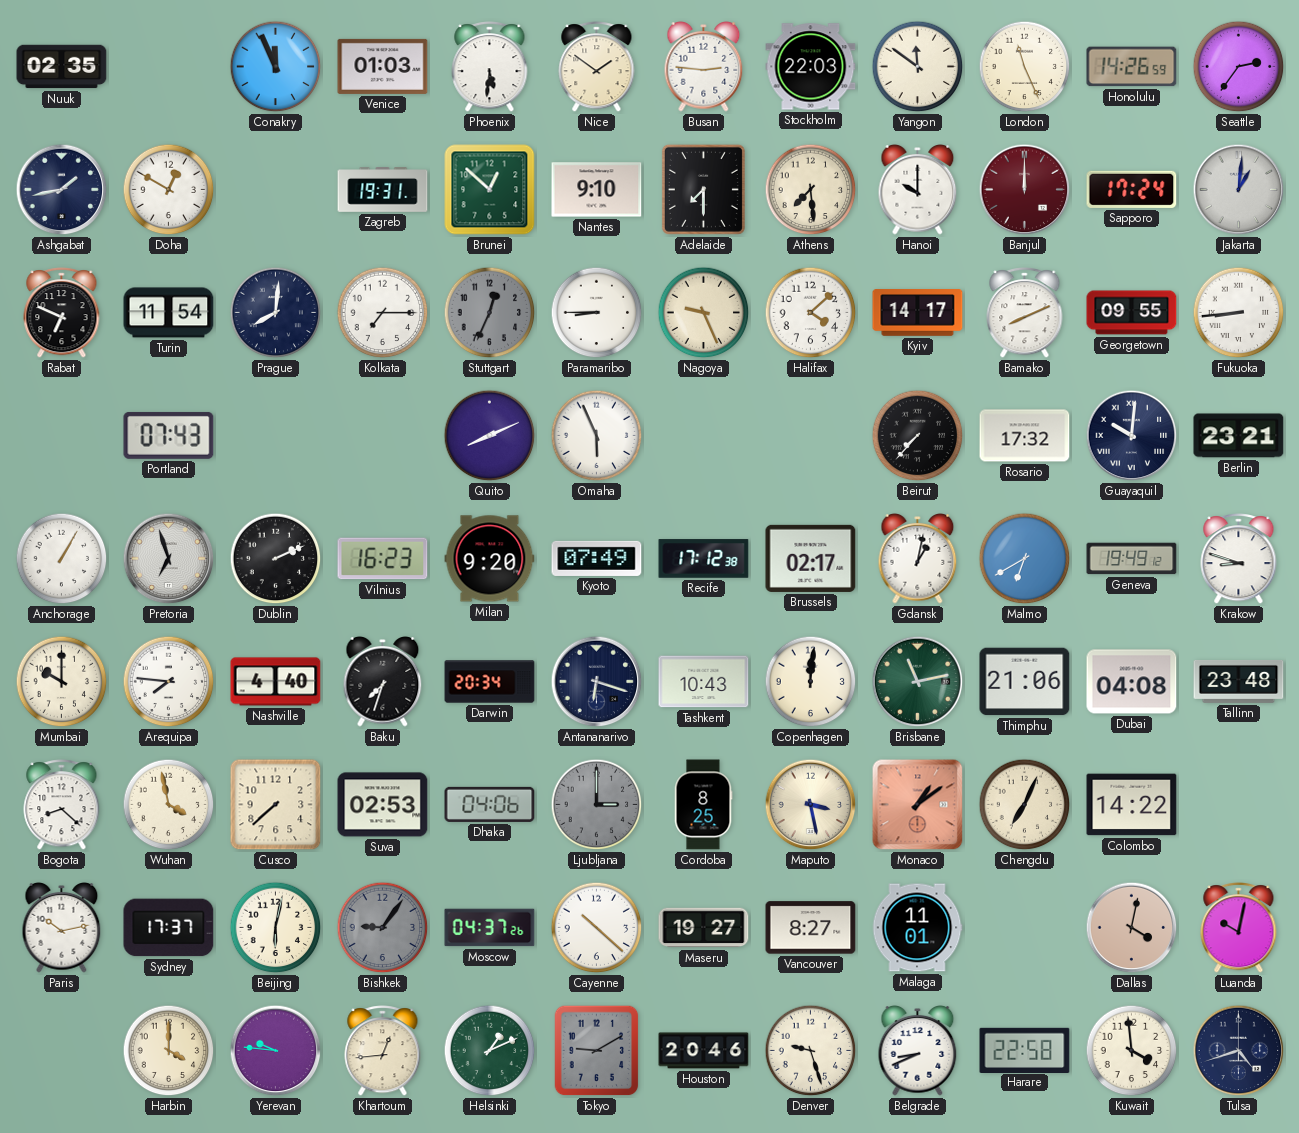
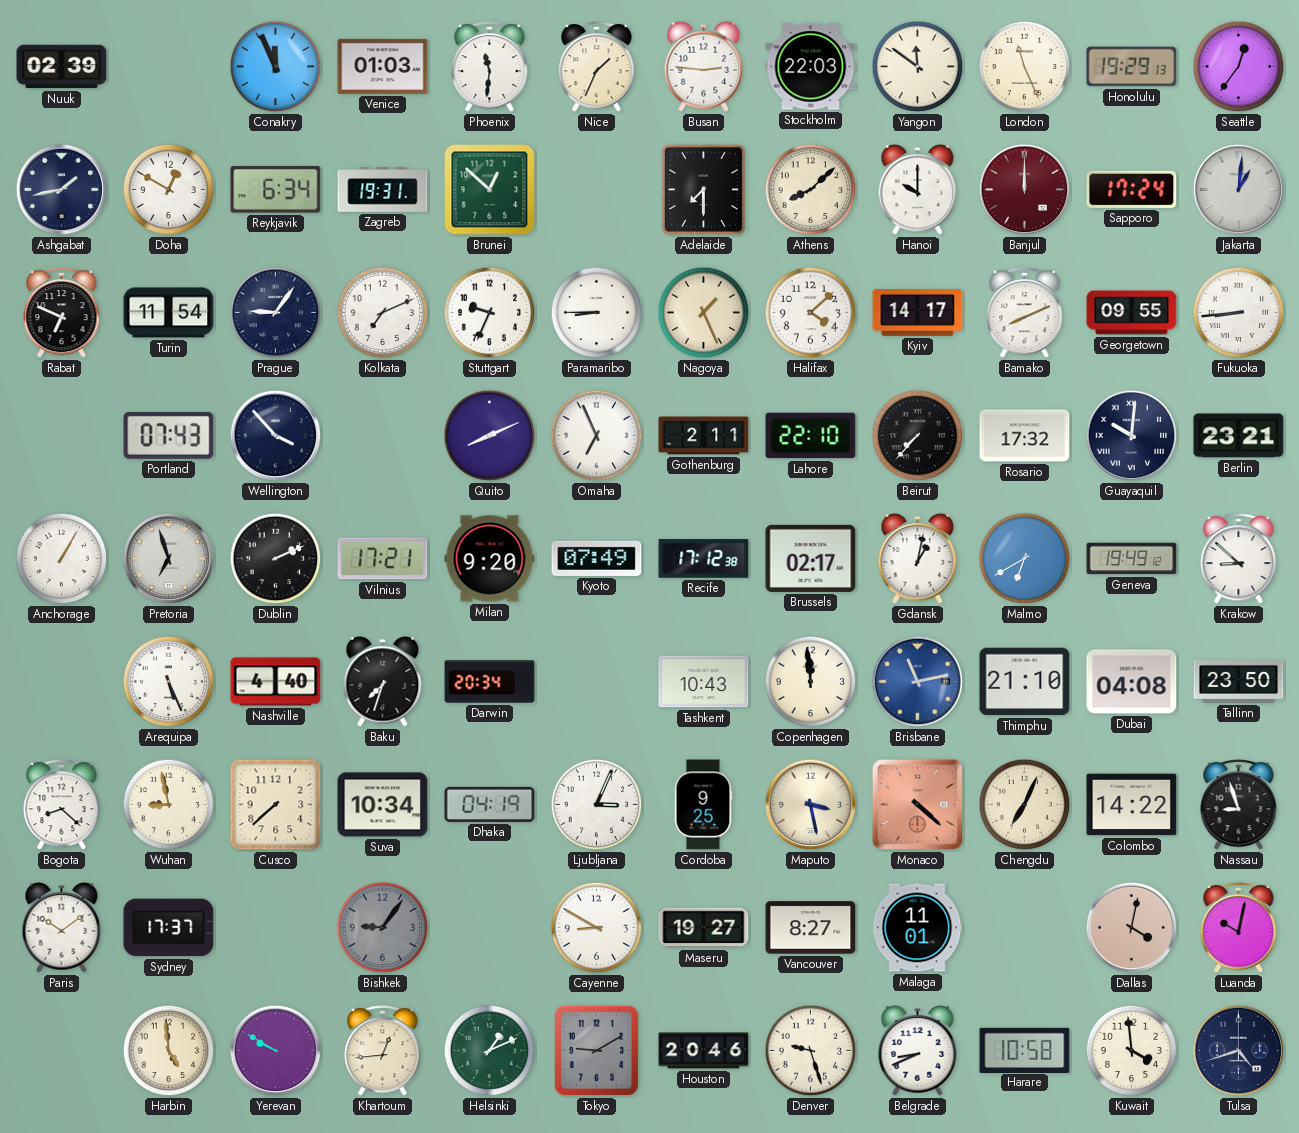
Nuuk: 02:35 -> 02:39 (62, 67)
Phoenix: 5:31 -> 11:31 (490, 67)
Nice: 1:51 -> 1:34 (597, 67)
Honolulu: 14:26 -> 19:29 (1132, 67)
Seattle: 2:36 -> 12:36 (1239, 67)
Reykjavik: none -> 6:34 (276, 190)
Nantes: 9:10 -> none (597, 190)
Athens: 7:29 -> 8:08 (811, 190)
Prague: 8:01 -> 9:06 (276, 313)
Kolkata: 7:15 -> 7:11 (383, 313)
Stuttgart: 12:34 -> 9:34 (490, 313)
Stuttgart dial: grey -> white (490, 313)
Nagoya: 9:26 -> 1:26 (704, 313)
Wellington: none -> 3:53 (276, 436)
Omaha: 5:56 -> 6:56 (597, 436)
Gothenburg: none -> 2:11 (704, 436)
Lahore: none -> 22:10 (811, 436)
Vilnius: 16:23 -> 17:21 (383, 559)
Krakow: 8:48 -> 8:52 (1239, 559)
Mumbai: 10:00 -> none (62, 682)
Arequipa: 7:46 -> 5:26 (169, 682)
Antananarivo: 6:18 -> none (597, 682)
Copenhagen: 12:01 -> 11:59 (811, 682)
Brisbane dial: green -> blue (918, 682)
Thimphu: 21:06 -> 21:10 (1025, 682)
Tallinn: 23:48 -> 23:50 (1239, 681)
Wuhan: 3:58 -> 8:58 (169, 805)
Suva: 02:53 -> 10:34 (383, 805)
Dhaka: 04:06 -> 04:19 (490, 804)
Ljubljana: 3:00 -> 3:04 (597, 805)
Ljubljana dial: grey -> white (597, 805)
Cordoba: 8:25 -> 9:25 (703, 805)
Monaco: 1:09 -> 4:22 (918, 805)
Nassau: none -> 8:57 (1239, 805)
Paris: 10:13 -> 10:09 (62, 928)
Beijing: 6:02 -> none (276, 928)
Moscow: 04:37 -> none (490, 928)
Cayenne: 10:22 -> 8:50 (597, 928)
Harbin: 4:00 -> 4:59 (169, 1051)
Yerevan: 9:46 -> 9:50 (276, 1051)
Harare: 22:58 -> 10:58 (1025, 1050)
